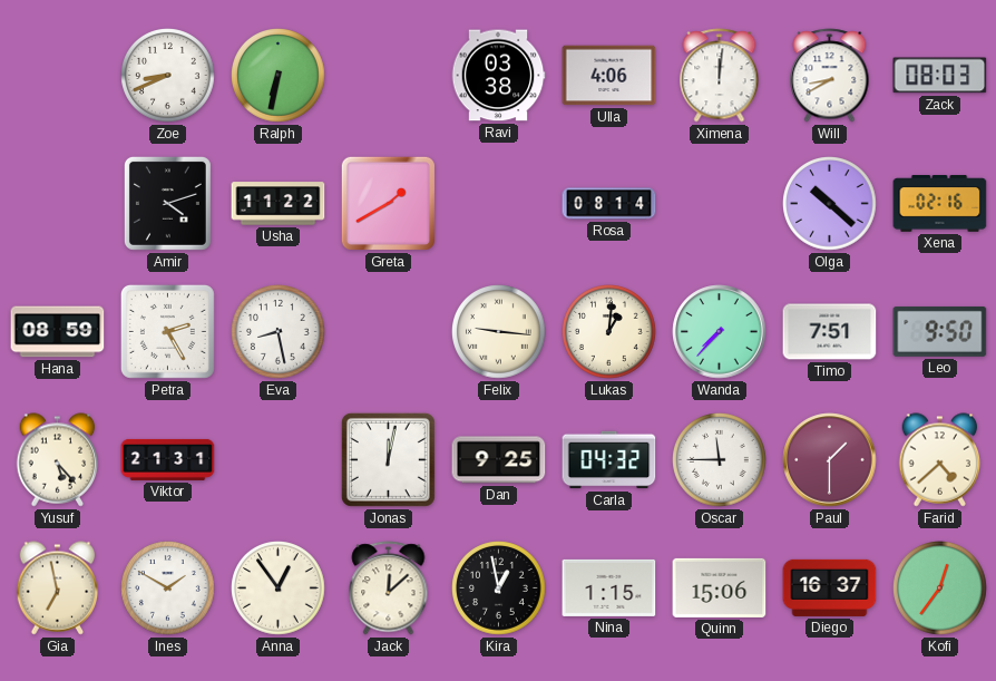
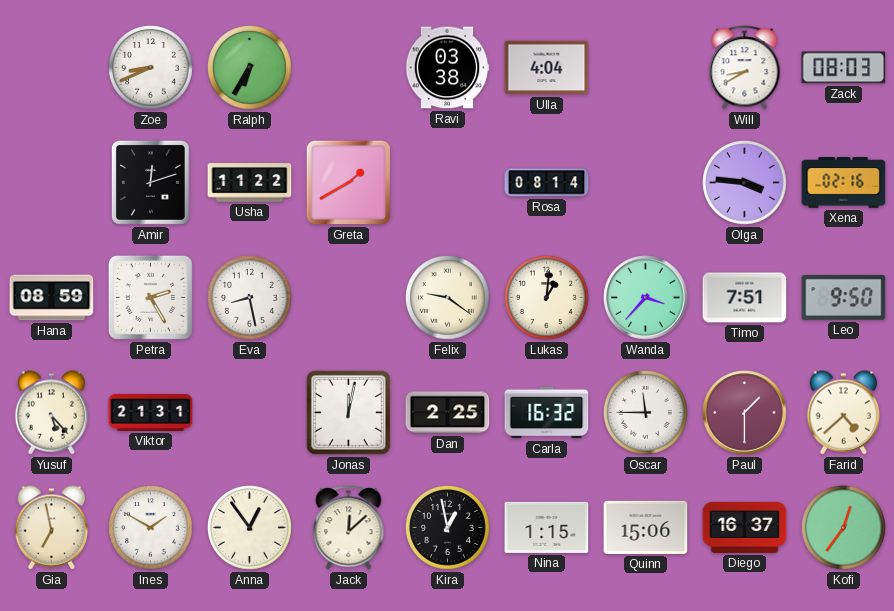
Ralph: 6:32 -> 6:35 (250, 68)
Ulla: 4:06 -> 4:04 (547, 68)
Ximena: 12:01 -> none (720, 76)
Amir: 4:12 -> 12:12 (150, 182)
Olga: 10:22 -> 3:46 (745, 183)
Felix: 9:16 -> 9:21 (448, 298)
Wanda: 7:37 -> 3:37 (646, 298)
Dan: 9:25 -> 2:25 (448, 413)
Carla: 04:32 -> 16:32 (547, 413)
